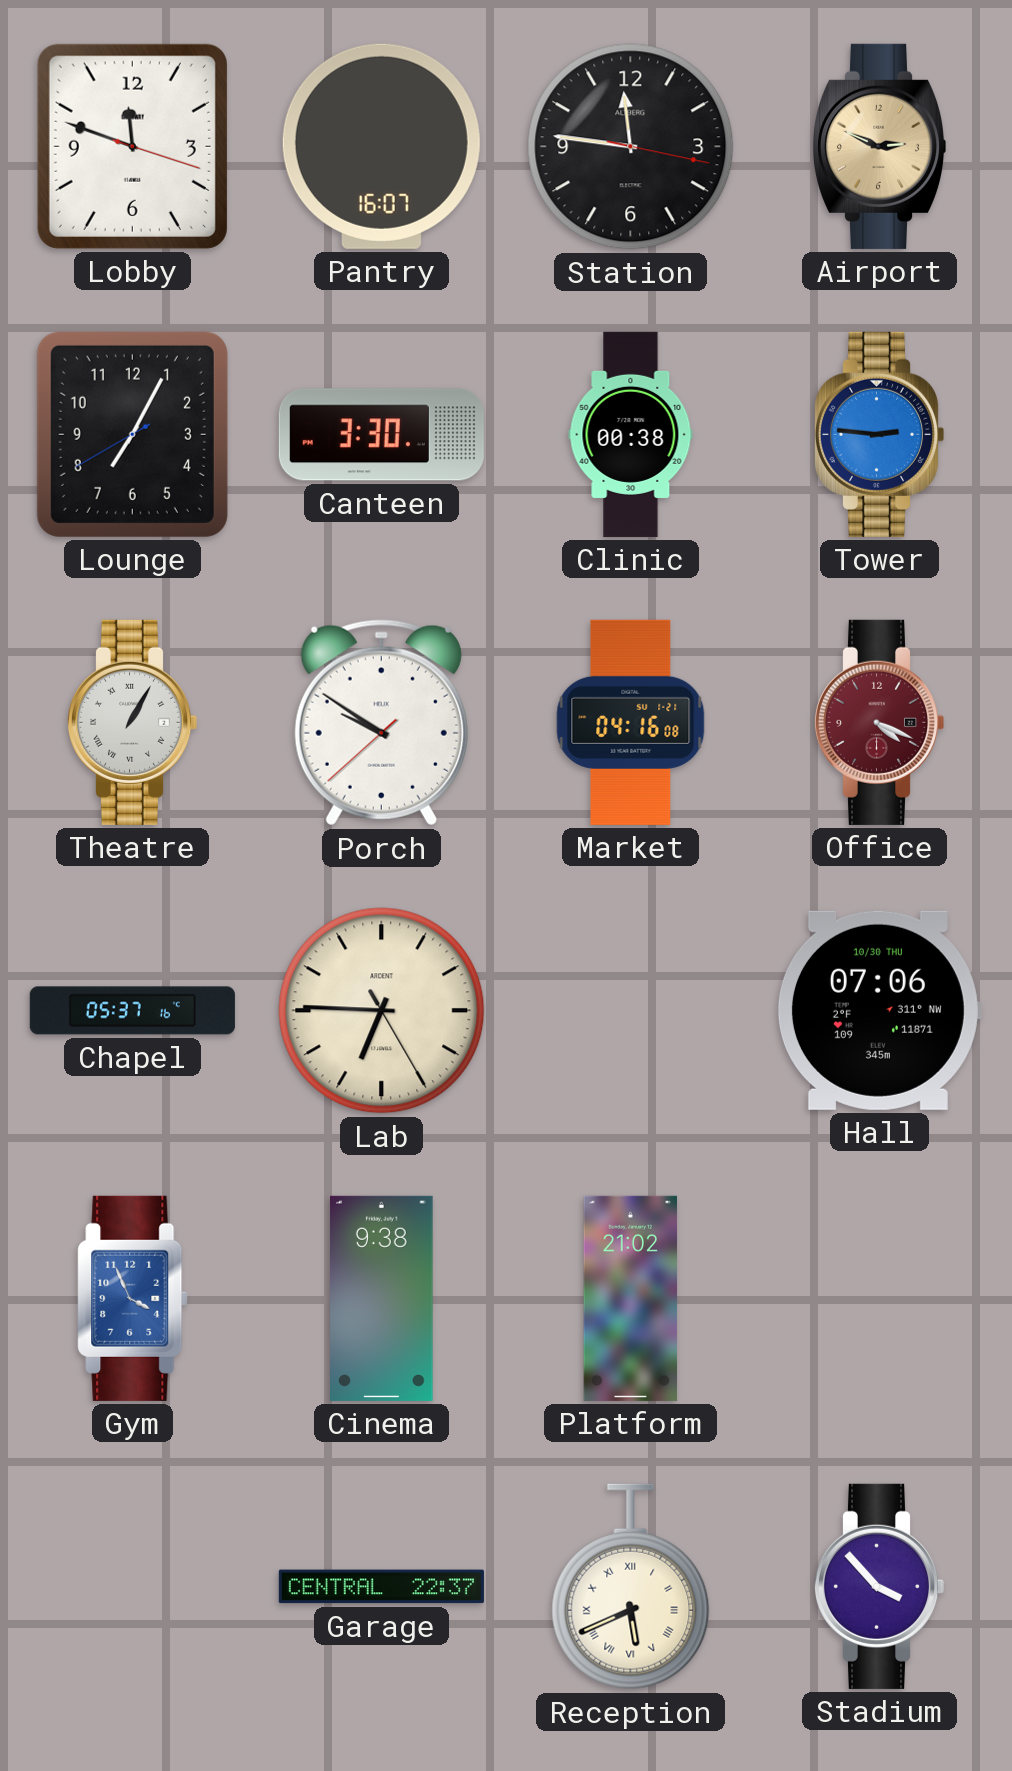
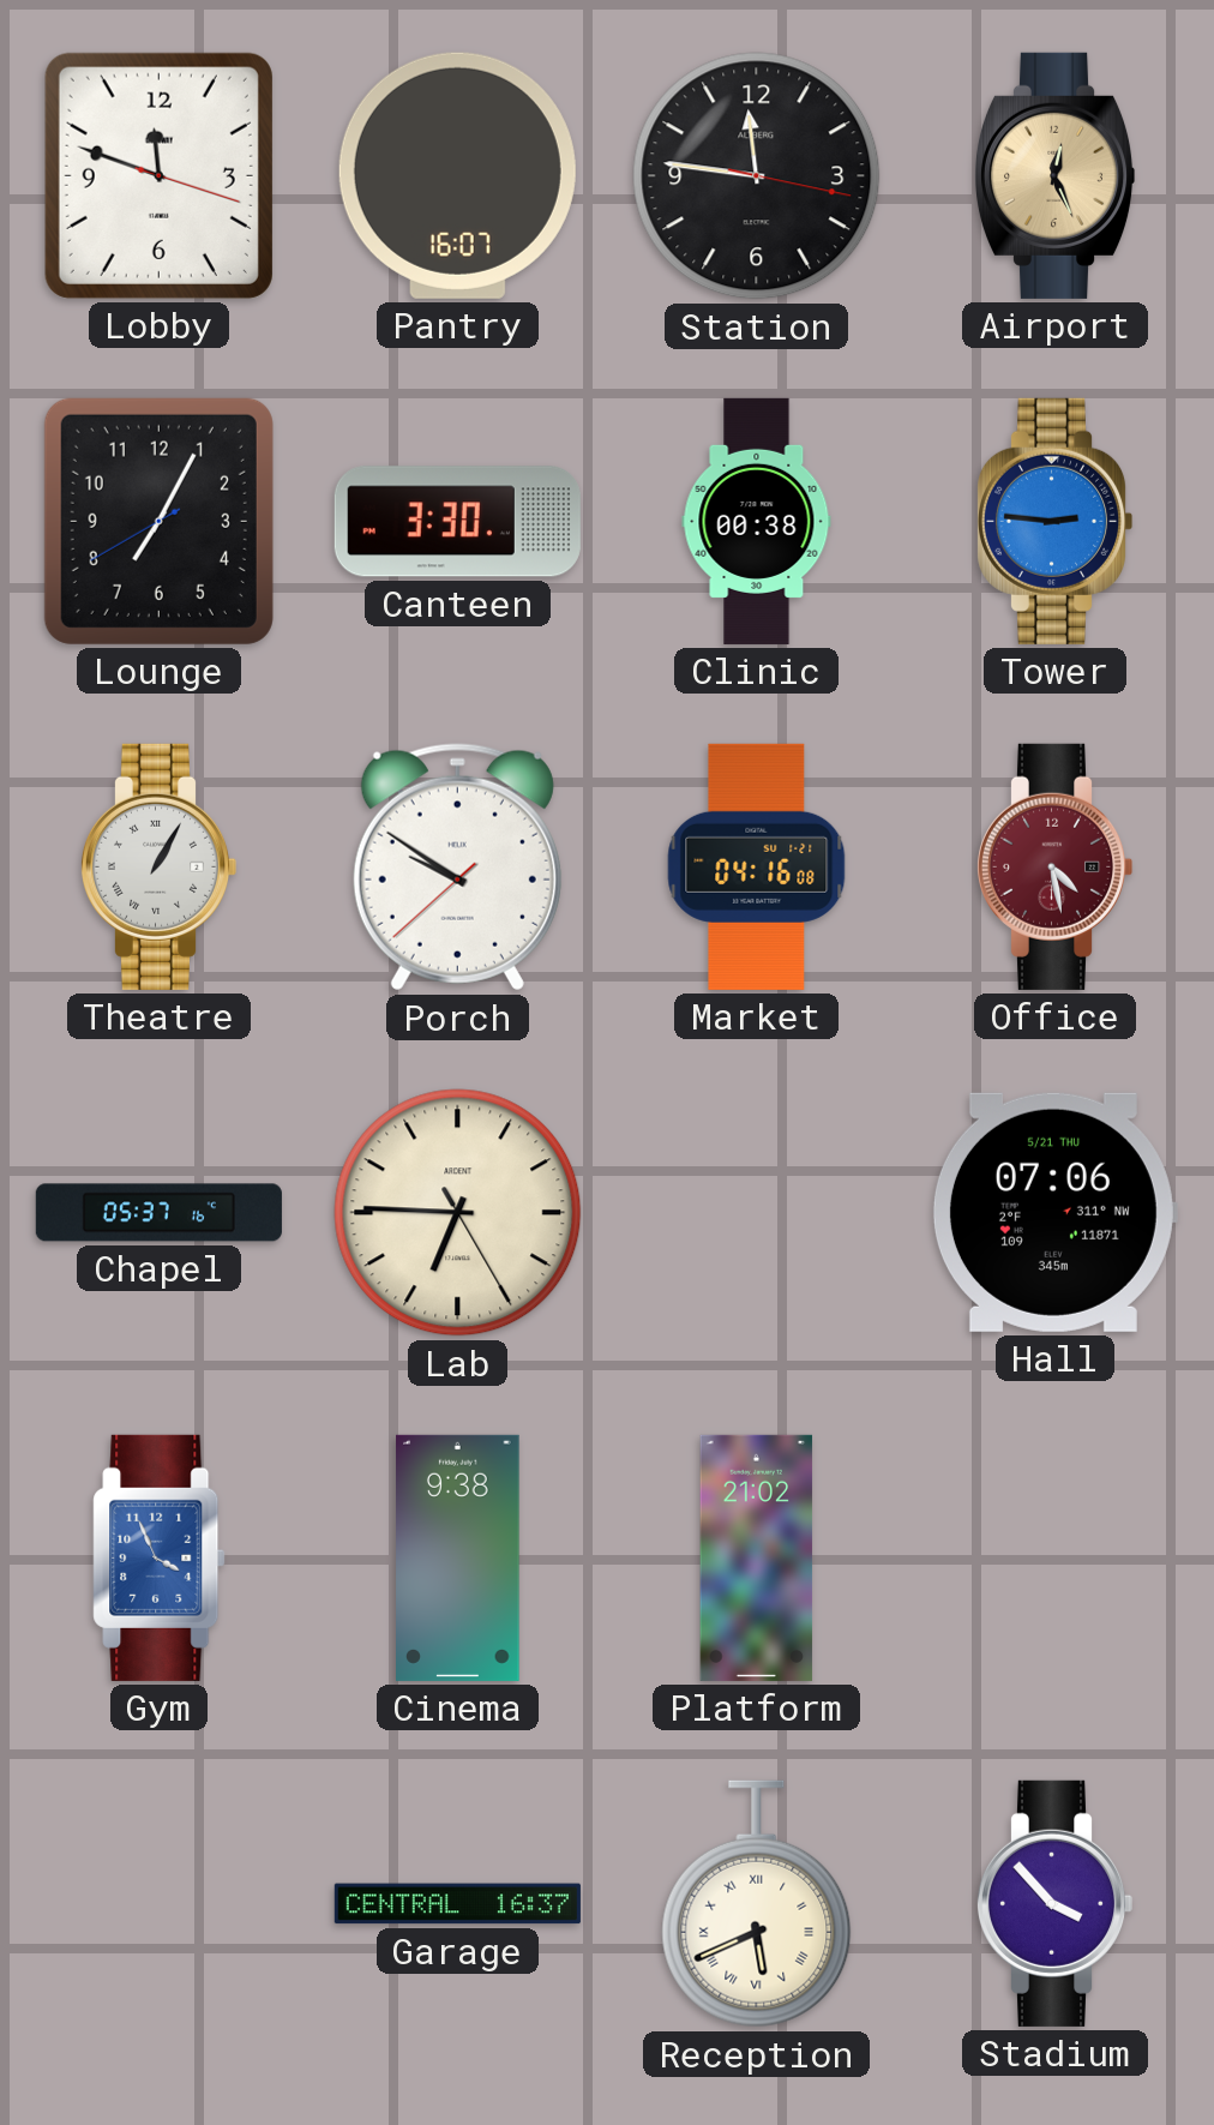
Airport: 2:49 -> 12:26 (1054, 175)
Office: 4:19 -> 4:28 (1054, 866)
Hall date: 10/30 THU -> 5/21 THU (1054, 1212)
Garage: 22:37 -> 16:37 (457, 1904)
